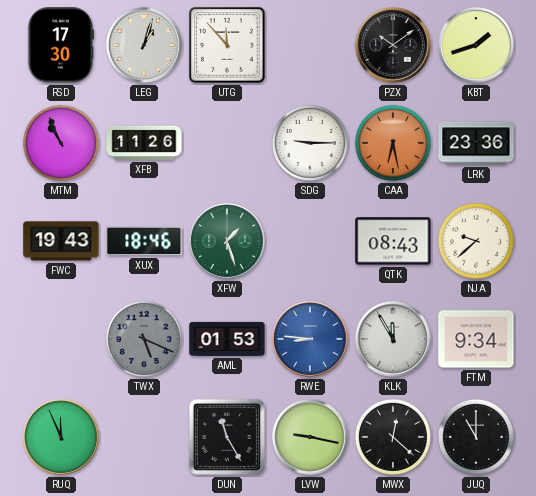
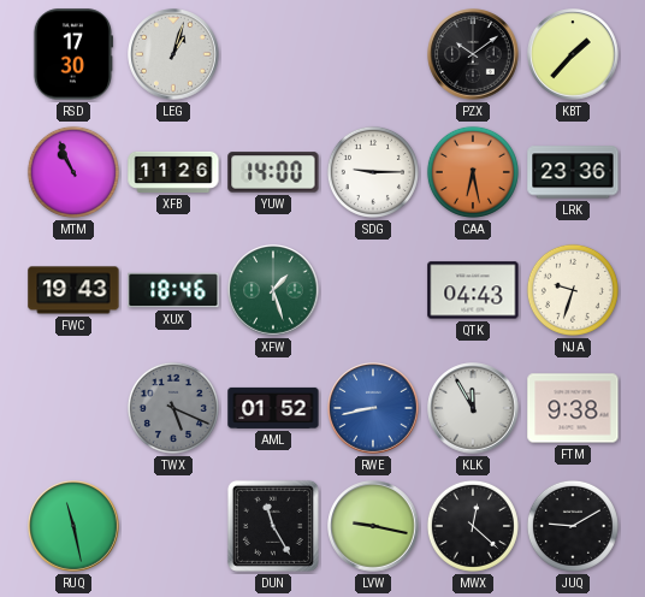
UTG: 11:53 -> none (227, 45)
KBT: 1:42 -> 1:37 (573, 54)
YUW: none -> 14:00 (273, 172)
QTK: 08:43 -> 04:43 (473, 290)
NJA: 9:38 -> 9:33 (573, 290)
AML: 01:53 -> 01:52 (273, 408)
RWE: 8:46 -> 8:43 (373, 408)
FTM: 9:34 -> 9:38 (573, 408)
RUQ: 11:56 -> 11:28 (73, 526)
JUQ: 11:00 -> 9:10 (573, 526)
